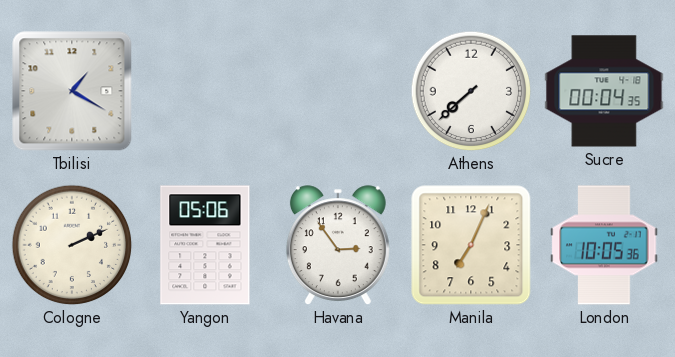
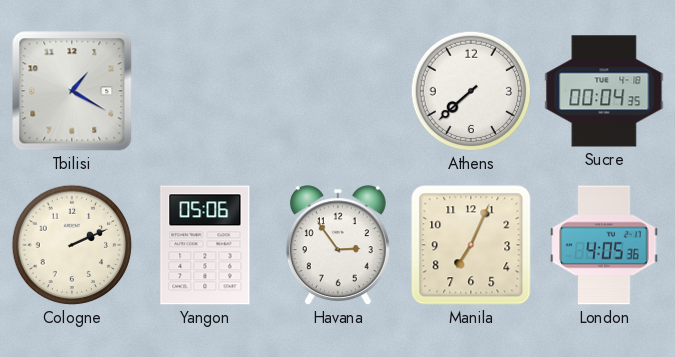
London: 10:05 -> 4:05 (604, 245)
